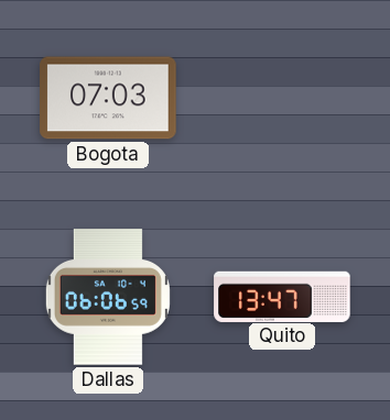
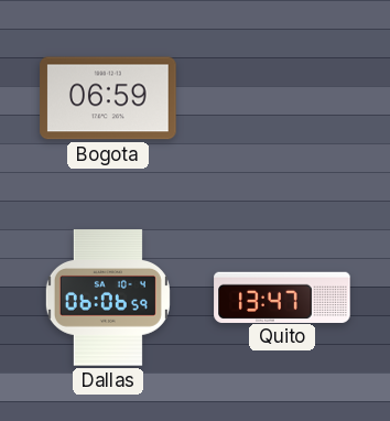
Bogota: 07:03 -> 06:59 (108, 98)
